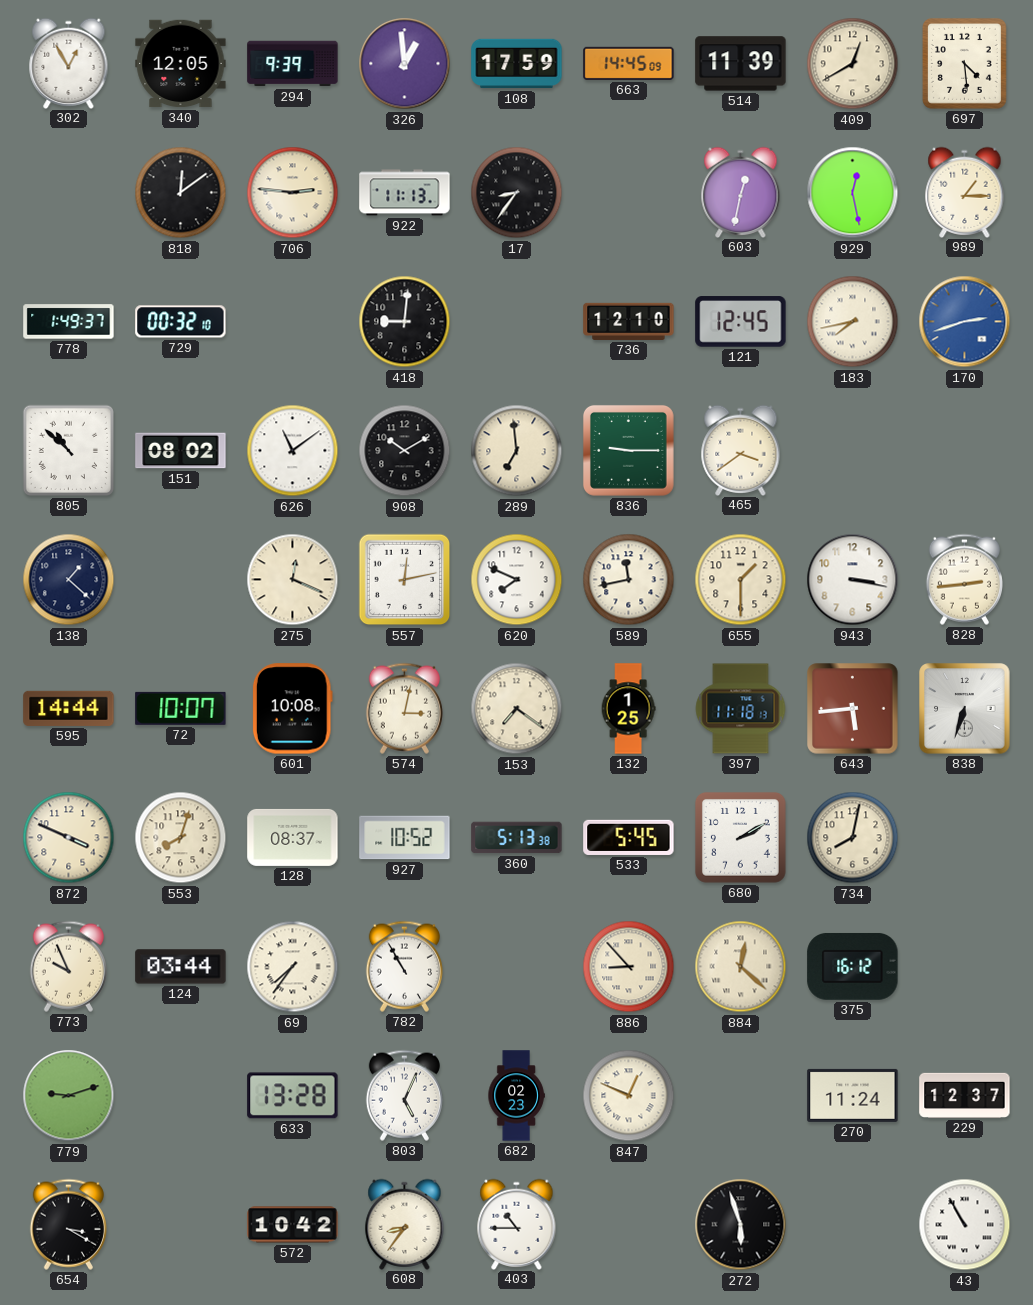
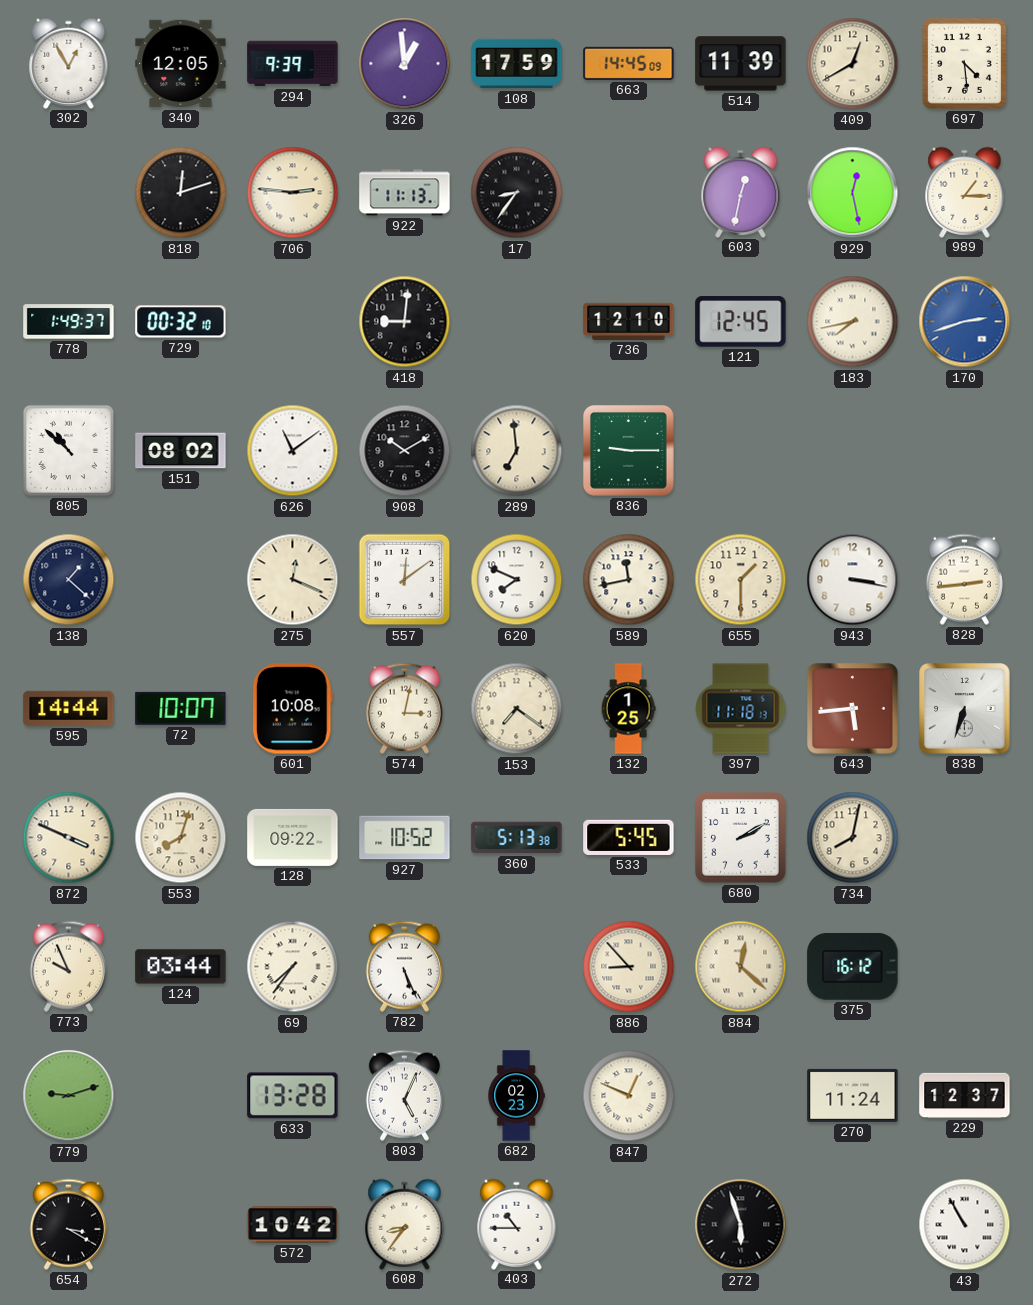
818: 12:09 -> 12:12 (181, 193)
465: 3:39 -> none (741, 450)
557: 12:13 -> 12:09 (405, 580)
128: 08:37 -> 09:22 (293, 837)
782: 10:55 -> 5:26 (404, 966)
